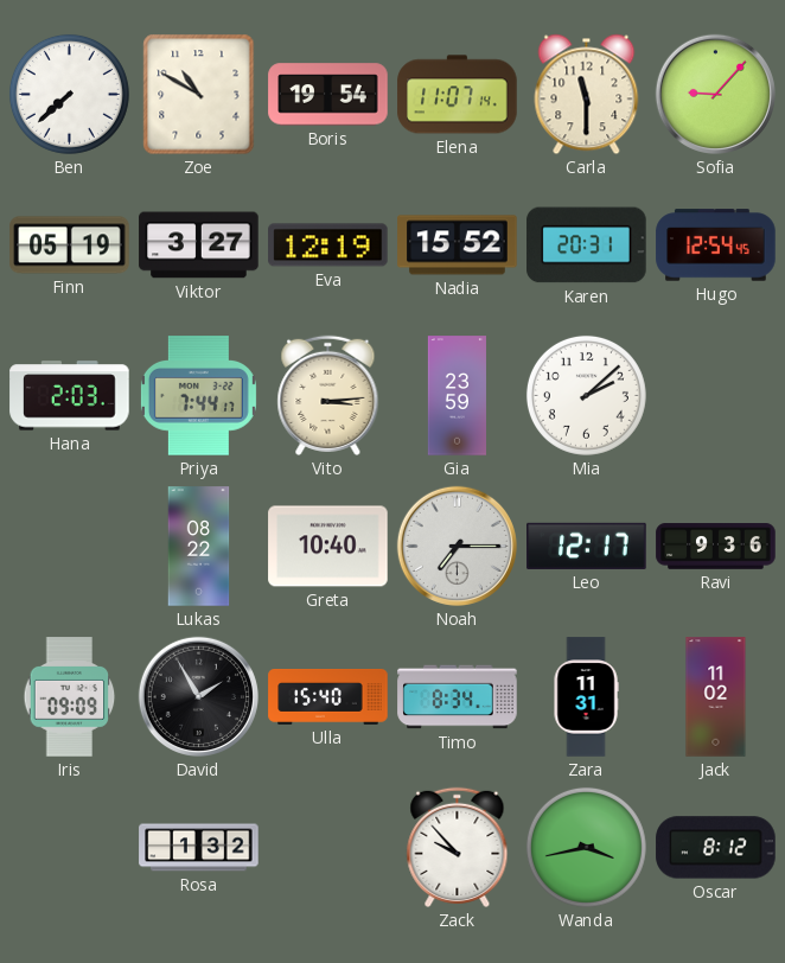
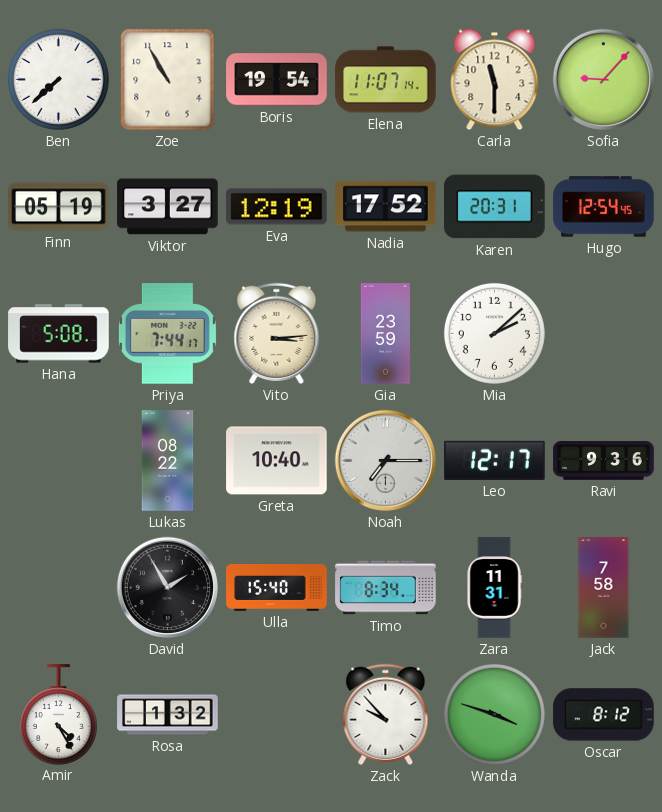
Zoe: 10:50 -> 10:55 (168, 80)
Nadia: 15:52 -> 17:52 (386, 207)
Hana: 2:03 -> 5:08 (59, 334)
Iris: 09:09 -> none (70, 697)
Jack: 11:02 -> 7:58 (604, 588)
Amir: none -> 4:25 (58, 714)
Wanda: 3:43 -> 3:48 (494, 714)
